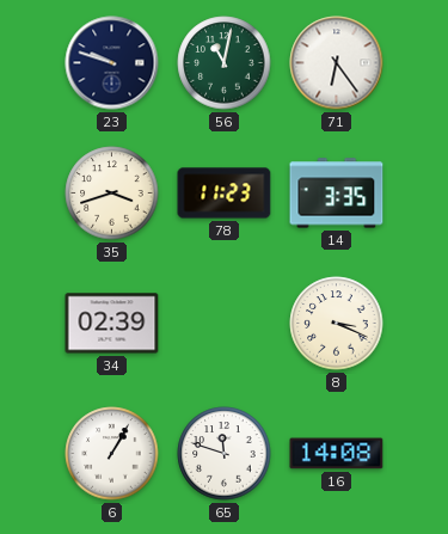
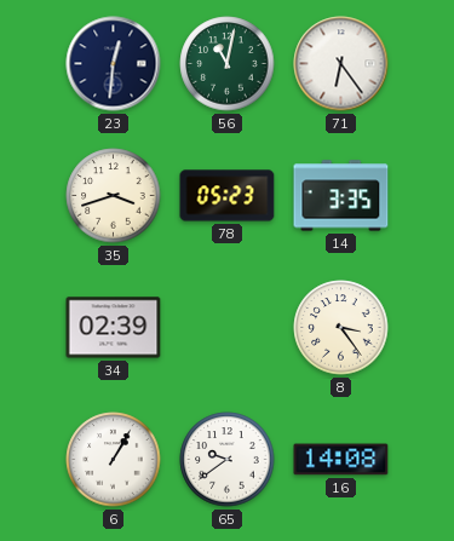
23: 9:48 -> 12:31 (114, 64)
78: 11:23 -> 05:23 (228, 196)
8: 3:19 -> 3:24 (341, 328)
65: 11:48 -> 9:39 (228, 460)
